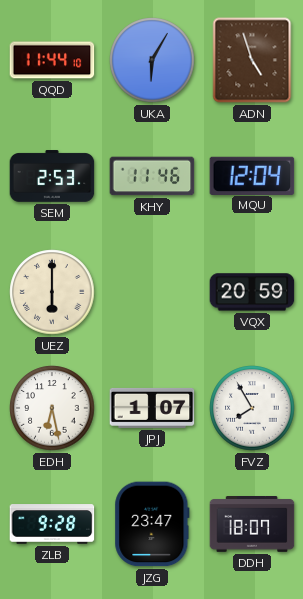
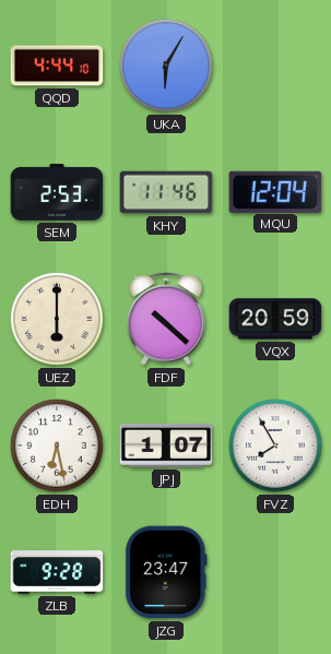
QQD: 11:44 -> 4:44 (57, 66)
ADN: 4:57 -> none (252, 60)
FDF: none -> 10:22 (166, 319)
DDH: 18:07 -> none (252, 525)
